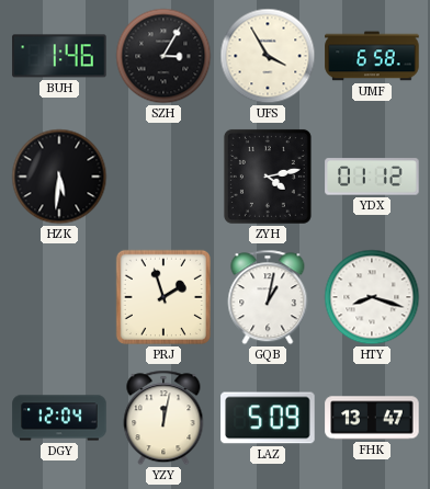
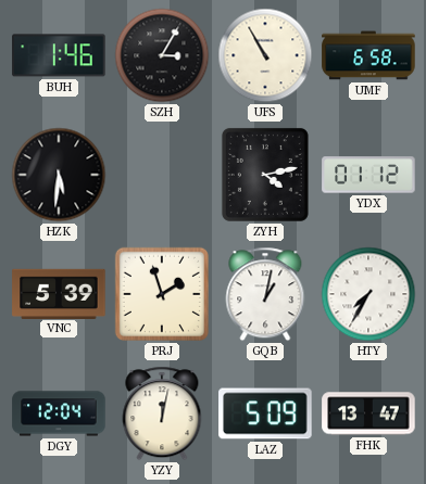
UFS: 3:55 -> 10:55 (265, 55)
VNC: none -> 5:39 (59, 293)
HTY: 8:18 -> 7:35 (368, 294)
